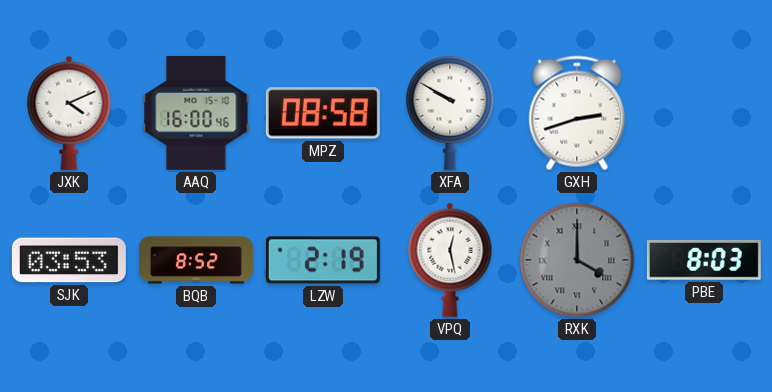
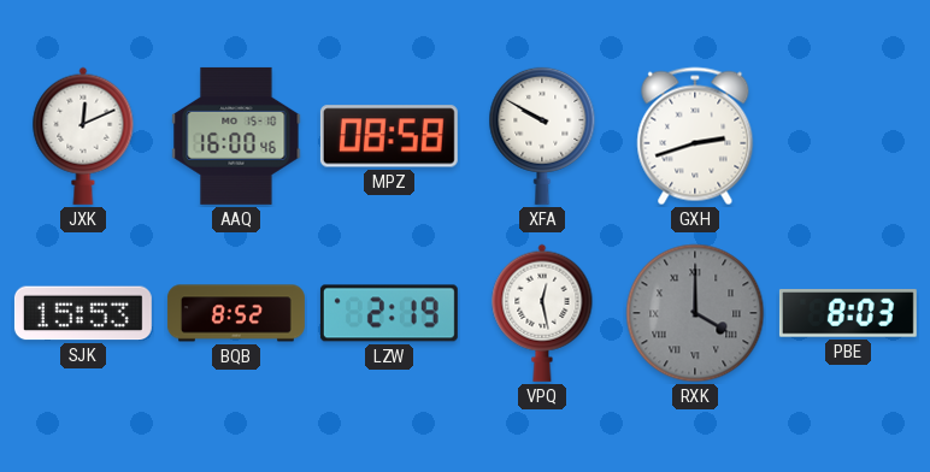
JXK: 4:11 -> 12:11 (83, 136)
SJK: 03:53 -> 15:53 (83, 313)
